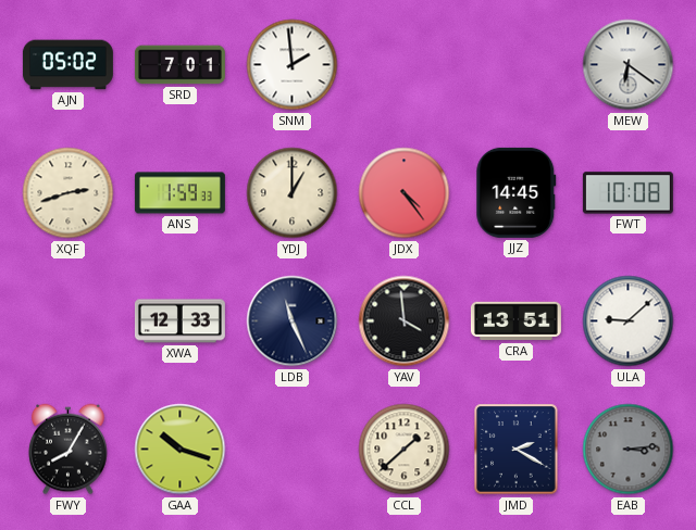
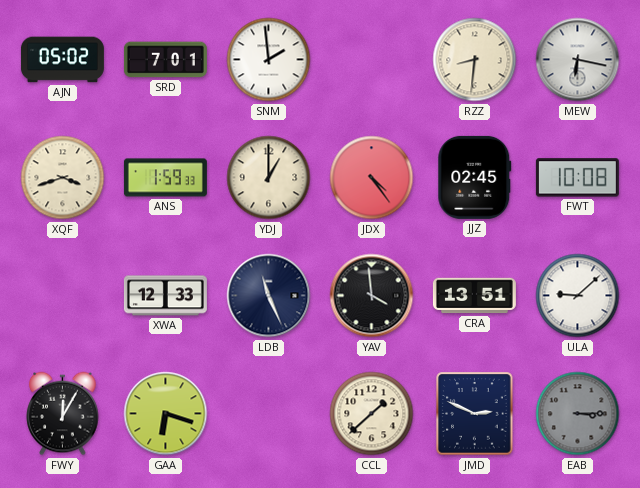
RZZ: none -> 8:31 (475, 60)
MEW: 6:21 -> 6:17 (578, 60)
XQF: 2:42 -> 3:42 (63, 178)
JJZ: 14:45 -> 02:45 (475, 177)
FWY: 8:05 -> 12:05 (63, 414)
GAA: 10:18 -> 6:18 (166, 414)
JMD: 2:20 -> 2:49 (475, 414)
EAB: 3:14 -> 3:15 (578, 414)
